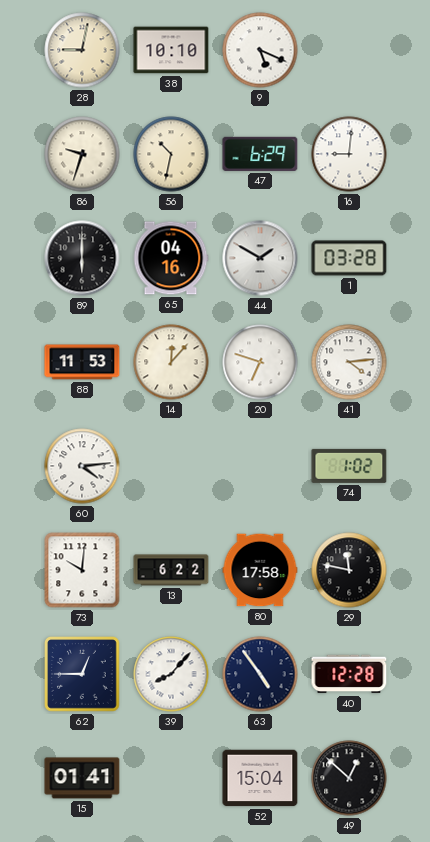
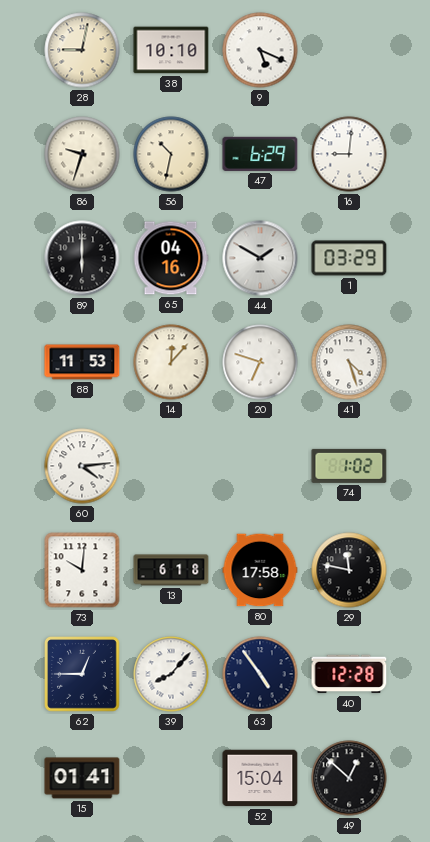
1: 03:28 -> 03:29 (349, 258)
41: 4:14 -> 4:27 (349, 362)
13: 6:22 -> 6:18 (171, 570)
